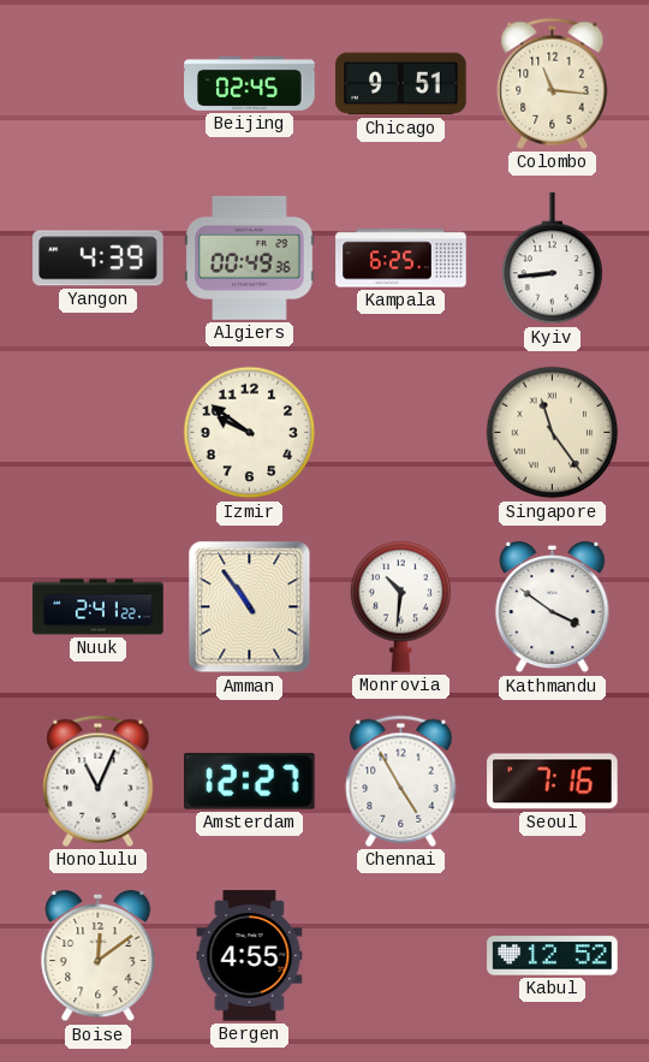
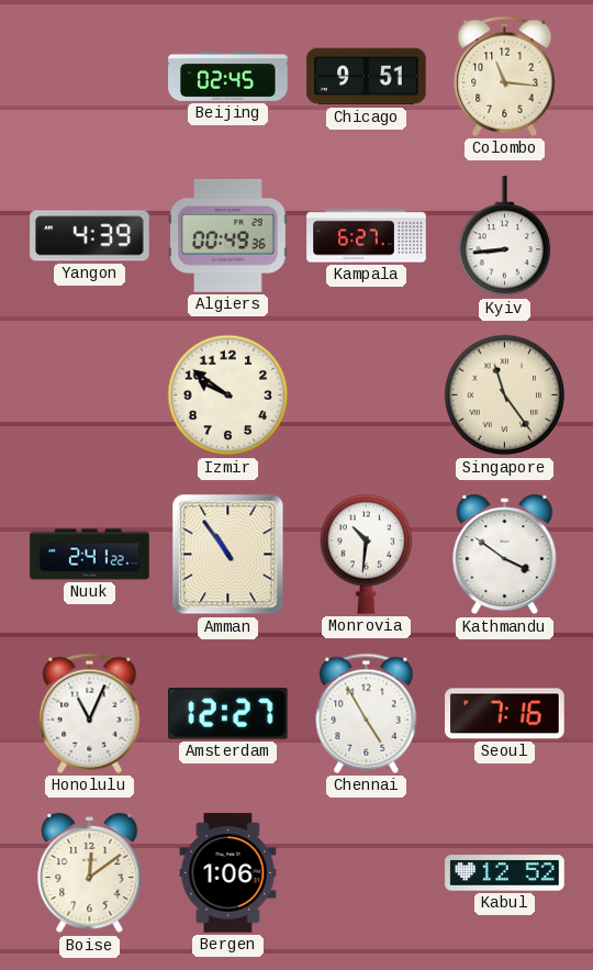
Kampala: 6:25 -> 6:27 (367, 236)
Bergen: 4:55 -> 1:06 (228, 873)
